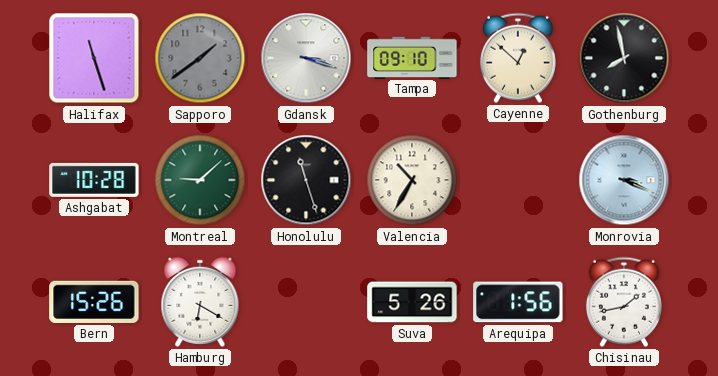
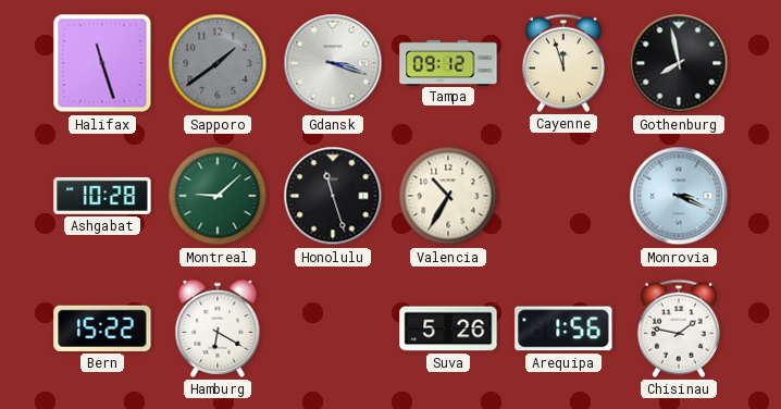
Tampa: 09:10 -> 09:12 (448, 62)
Cayenne: 12:52 -> 11:57 (563, 63)
Bern: 15:26 -> 15:22 (102, 329)
Chisinau: 1:43 -> 1:47 (679, 329)
